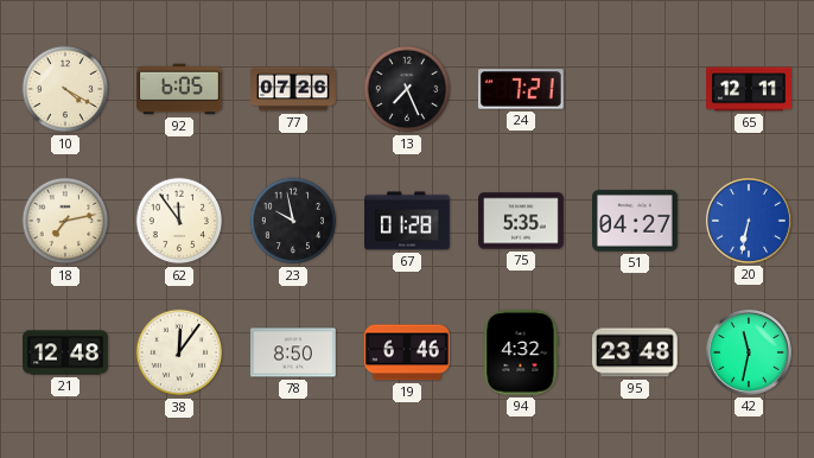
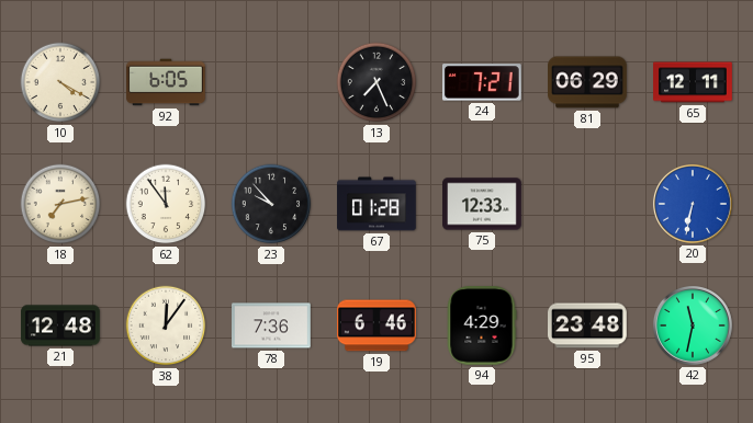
77: 07:26 -> none (293, 89)
81: none -> 06:29 (588, 82)
23: 9:58 -> 9:53 (271, 204)
75: 5:35 -> 12:33 (482, 204)
51: 04:27 -> none (636, 221)
78: 8:50 -> 7:36 (272, 325)
94: 4:32 -> 4:29 (482, 327)
